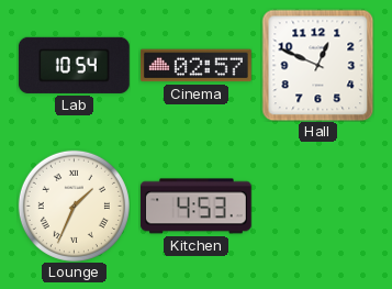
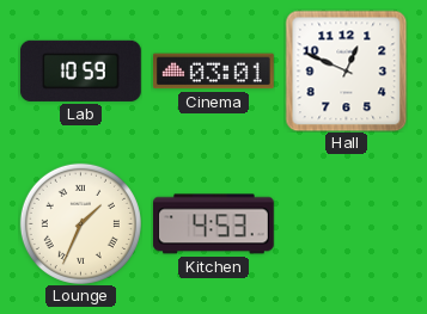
Lab: 10:54 -> 10:59 (80, 70)
Cinema: 02:57 -> 03:01 (213, 72)
